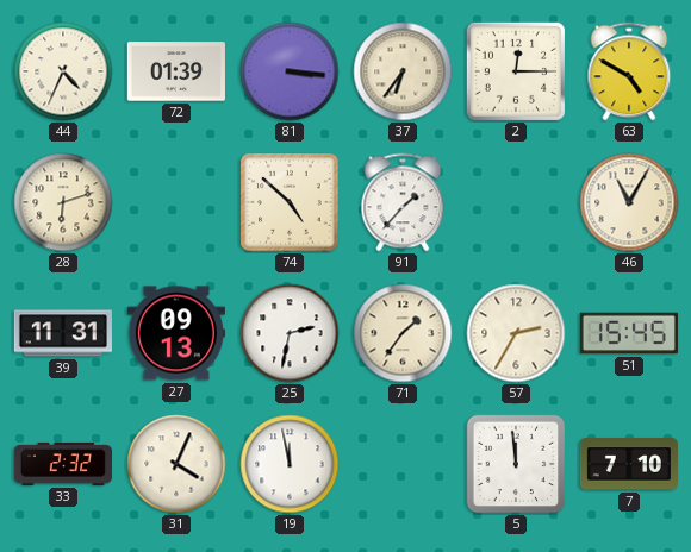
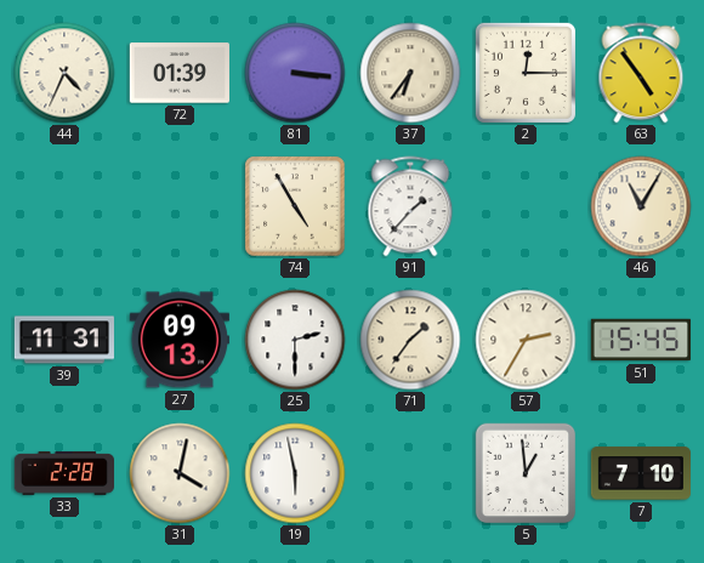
63: 4:50 -> 4:54 (641, 73)
28: 6:12 -> none (63, 202)
74: 4:52 -> 4:55 (295, 206)
25: 2:32 -> 2:30 (295, 340)
33: 2:32 -> 2:28 (63, 473)
31: 4:04 -> 4:02 (180, 473)
19: 11:58 -> 5:58 (295, 473)
5: 11:59 -> 12:59 (526, 473)
